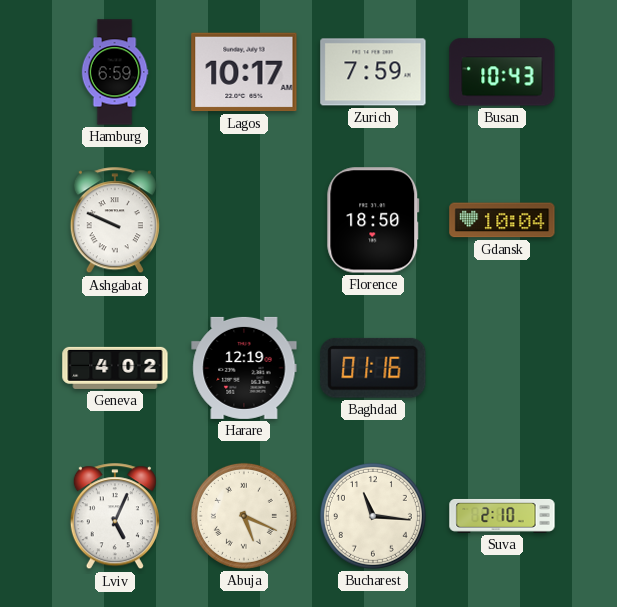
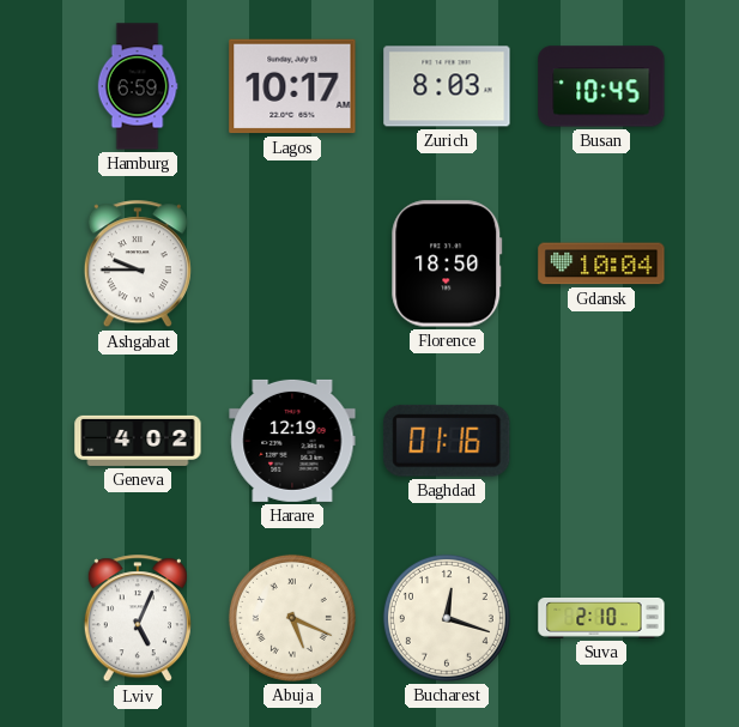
Zurich: 7:59 -> 8:03 (447, 86)
Busan: 10:43 -> 10:45 (601, 86)
Ashgabat: 9:49 -> 9:45 (138, 265)
Bucharest: 11:16 -> 12:18 (447, 618)
